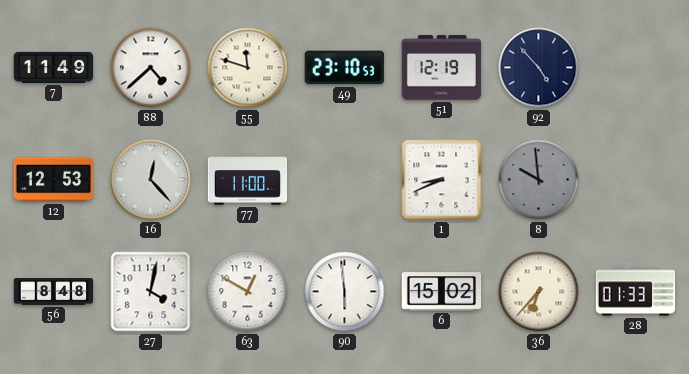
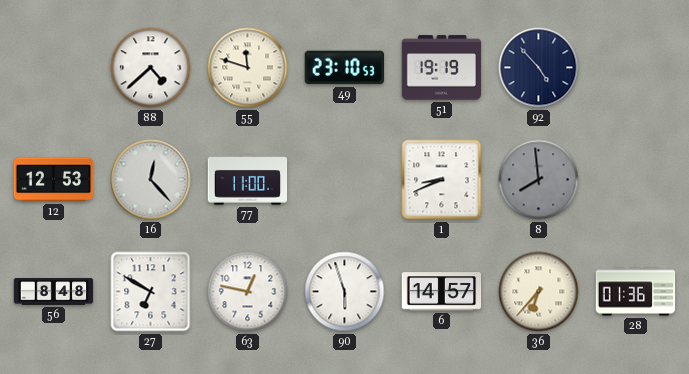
7: 11:49 -> none (54, 67)
51: 12:19 -> 19:19 (442, 68)
8: 9:59 -> 7:59 (539, 180)
27: 4:02 -> 6:50 (151, 292)
63: 12:50 -> 12:47 (248, 292)
90: 5:59 -> 5:57 (345, 292)
6: 15:02 -> 14:57 (442, 292)
28: 01:33 -> 01:36 (636, 292)
